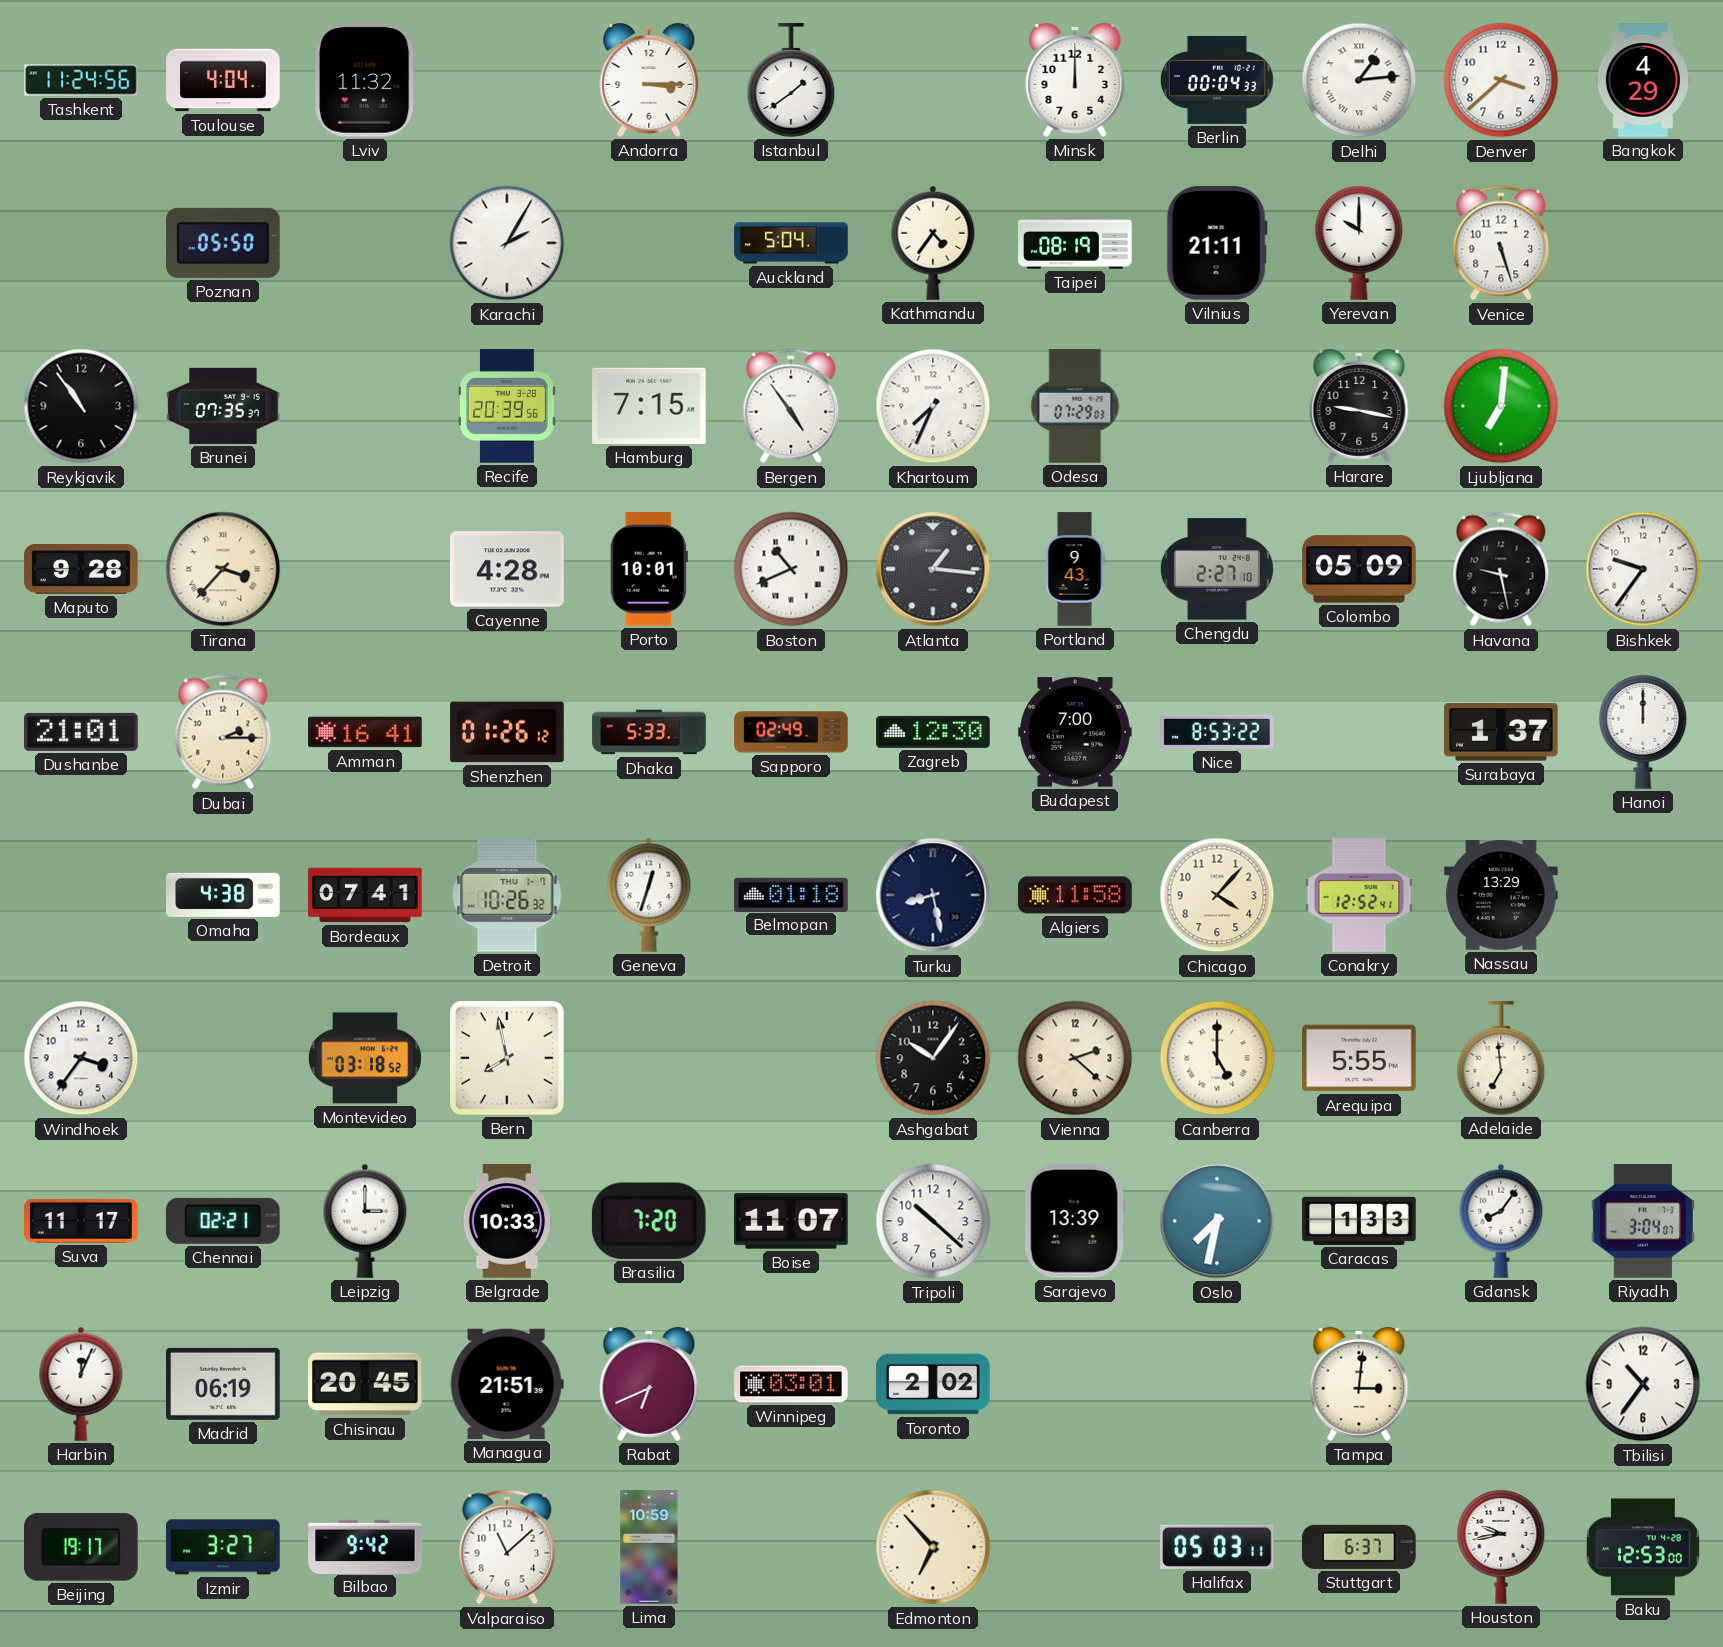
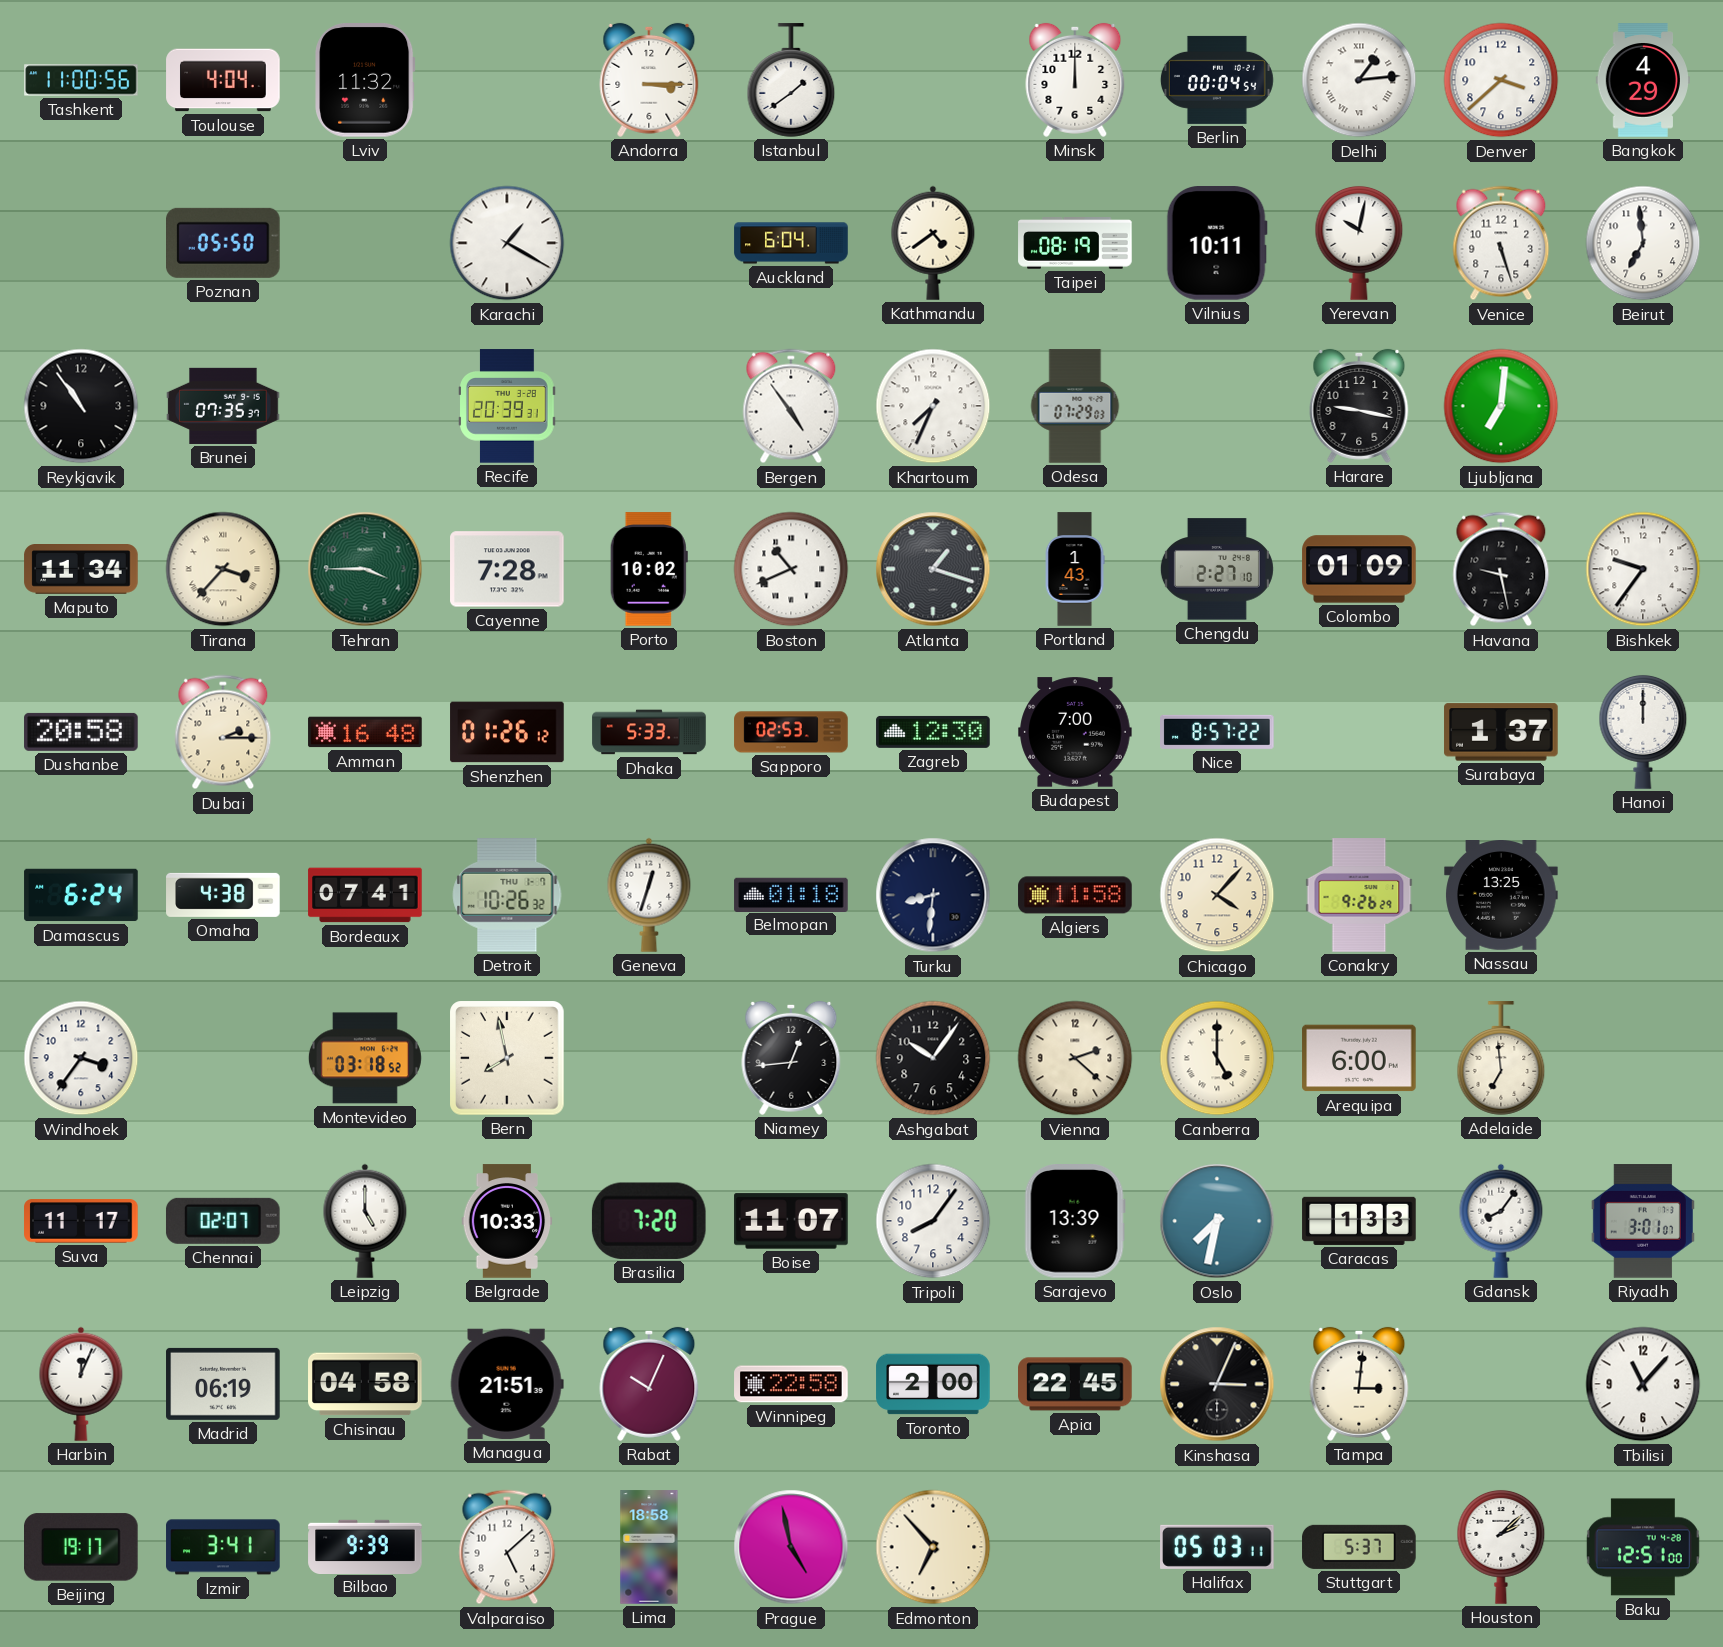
Tashkent: 11:24 -> 11:00 (81, 80)
Berlin: 00:04:33 -> 00:04:54 (1217, 80)
Karachi: 2:05 -> 1:20 (507, 243)
Auckland: 5:04 -> 6:04 (791, 243)
Kathmandu: 4:36 -> 4:39 (933, 243)
Vilnius: 21:11 -> 10:11 (1217, 244)
Yerevan: 10:00 -> 10:02 (1359, 243)
Beirut: none -> 6:59 (1643, 243)
Recife: 20:39:56 -> 20:39:31 (508, 406)
Hamburg: 7:15 -> none (649, 406)
Maputo: 9:28 -> 11:34 (81, 570)
Tehran: none -> 3:45 (365, 569)
Cayenne: 4:28 -> 7:28 (507, 569)
Porto: 10:01 -> 10:02 (649, 569)
Atlanta: 1:16 -> 1:18 (933, 569)
Portland: 9:43 -> 1:43 (1075, 569)
Colombo: 05:09 -> 01:09 (1359, 569)
Dushanbe: 21:01 -> 20:58 (81, 732)
Amman: 16:41 -> 16:48 (365, 732)
Sapporo: 02:49 -> 02:53 (791, 732)
Nice: 8:53 -> 8:57 (1217, 732)
Damascus: none -> 6:24 (81, 895)
Turku: 8:28 -> 8:31 (933, 895)
Conakry: 12:52 -> 9:26 (1359, 895)
Nassau: 13:29 -> 13:25 (1501, 896)
Niamey: none -> 12:44 (791, 1058)
Arequipa: 5:55 -> 6:00 (1359, 1058)
Chennai: 02:21 -> 02:07 (223, 1221)
Leipzig: 3:00 -> 5:00 (365, 1221)
Tripoli: 10:22 -> 8:06 (933, 1221)
Riyadh: 3:04 -> 3:01 (1643, 1221)
Chisinau: 20:45 -> 04:58 (365, 1384)
Rabat: 6:41 -> 10:04 (649, 1384)
Winnipeg: 03:01 -> 22:58 (791, 1384)
Toronto: 2:02 -> 2:00 (933, 1384)
Apia: none -> 22:45 (1075, 1384)
Kinshasa: none -> 3:04 (1217, 1384)
Tbilisi: 10:36 -> 11:07 (1643, 1384)
Izmir: 3:27 -> 3:41 (223, 1547)
Bilbao: 9:42 -> 9:39 (365, 1546)
Valparaiso: 11:08 -> 5:08 (507, 1547)
Lima: 10:59 -> 18:58 (649, 1547)
Prague: none -> 4:58 (791, 1547)
Stuttgart: 6:37 -> 5:37 (1359, 1547)
Houston: 9:43 -> 2:08 (1501, 1547)
Baku: 12:53 -> 12:51 (1643, 1547)
